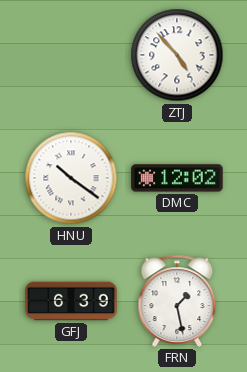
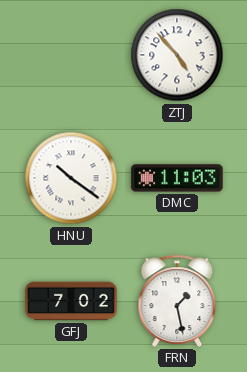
DMC: 12:02 -> 11:03 (177, 178)
GFJ: 6:39 -> 7:02 (71, 301)
